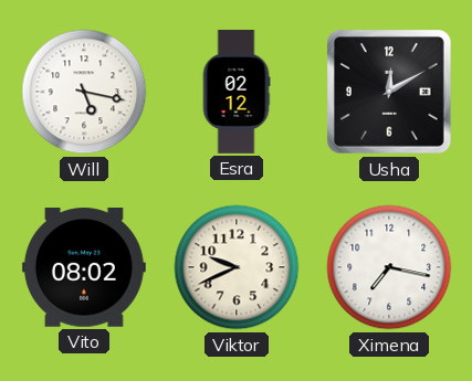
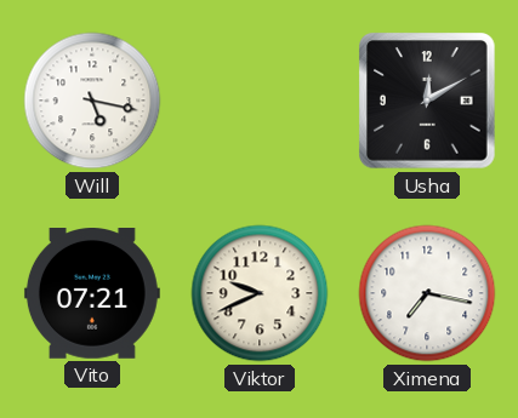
Esra: 02:12 -> none (237, 92)
Vito: 08:02 -> 07:21 (92, 294)
